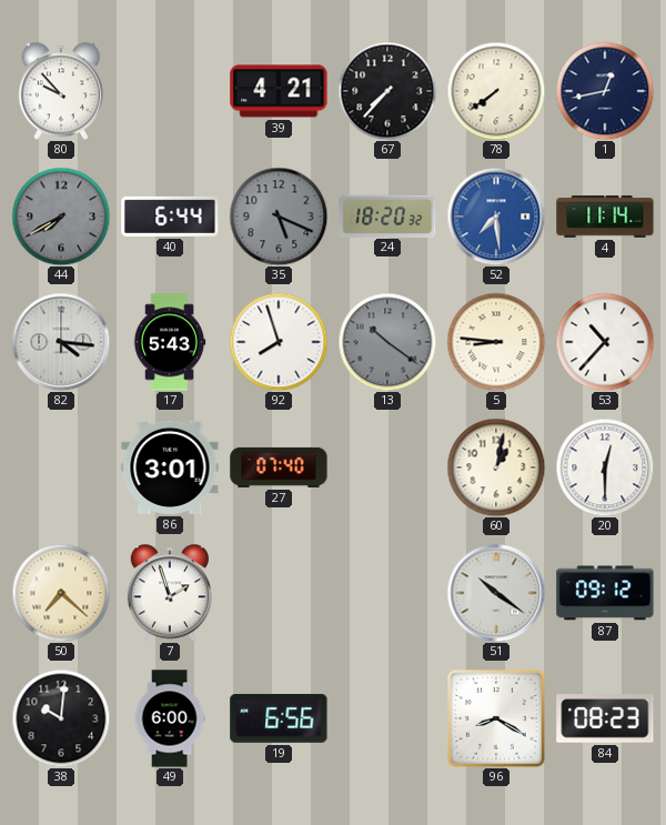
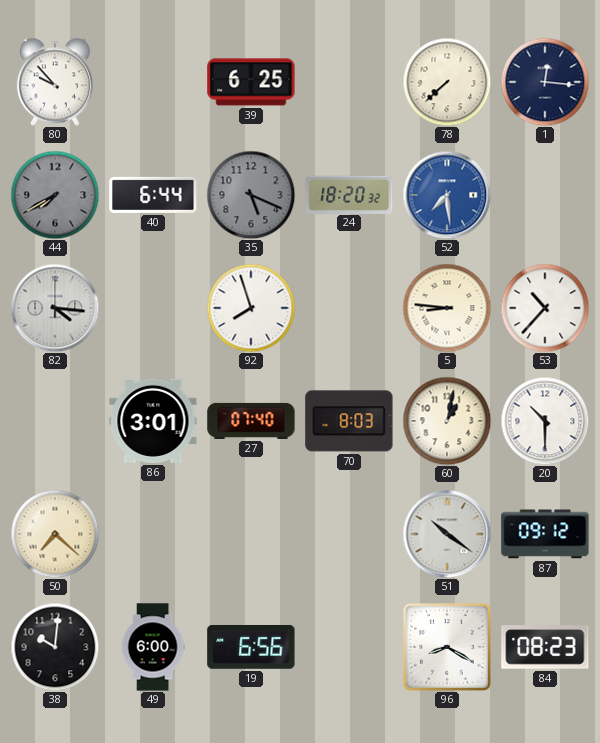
39: 4:21 -> 6:25 (251, 82)
67: 7:37 -> none (387, 91)
78: 7:39 -> 7:38 (447, 82)
1: 12:43 -> 12:16 (545, 82)
4: 11:14 -> none (605, 217)
17: 5:43 -> none (170, 342)
13: 10:21 -> none (387, 342)
70: none -> 8:03 (349, 421)
20: 12:30 -> 10:30 (545, 421)
7: 1:57 -> none (169, 593)
